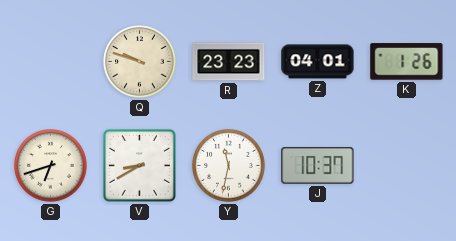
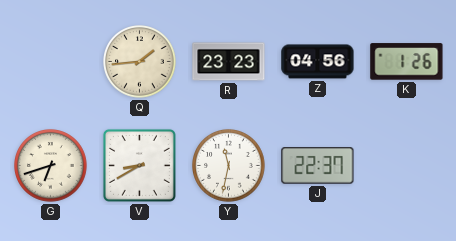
Q: 9:48 -> 1:44 (140, 62)
Z: 04:01 -> 04:56 (318, 62)
J: 10:37 -> 22:37 (318, 166)
